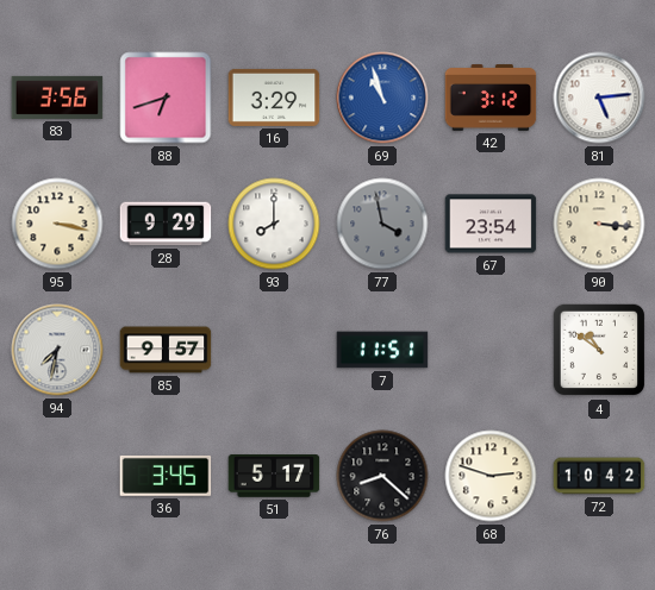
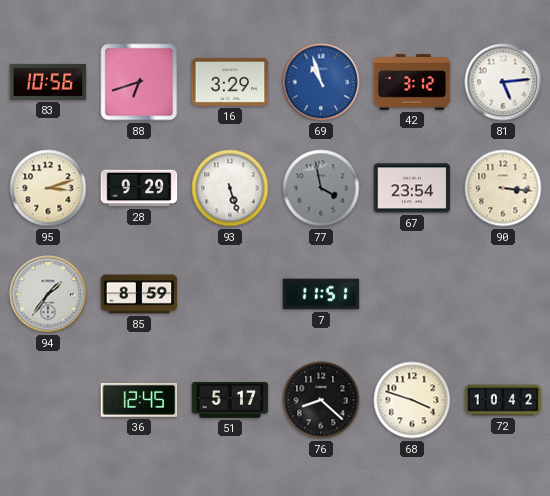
83: 3:56 -> 10:56 (48, 82)
95: 3:17 -> 3:12 (48, 188)
93: 8:00 -> 5:27 (230, 188)
94: 7:32 -> 1:36 (48, 294)
85: 9:57 -> 8:59 (139, 294)
4: 10:51 -> none (599, 350)
36: 3:45 -> 12:45 (139, 400)
68: 2:48 -> 3:48 (412, 400)
